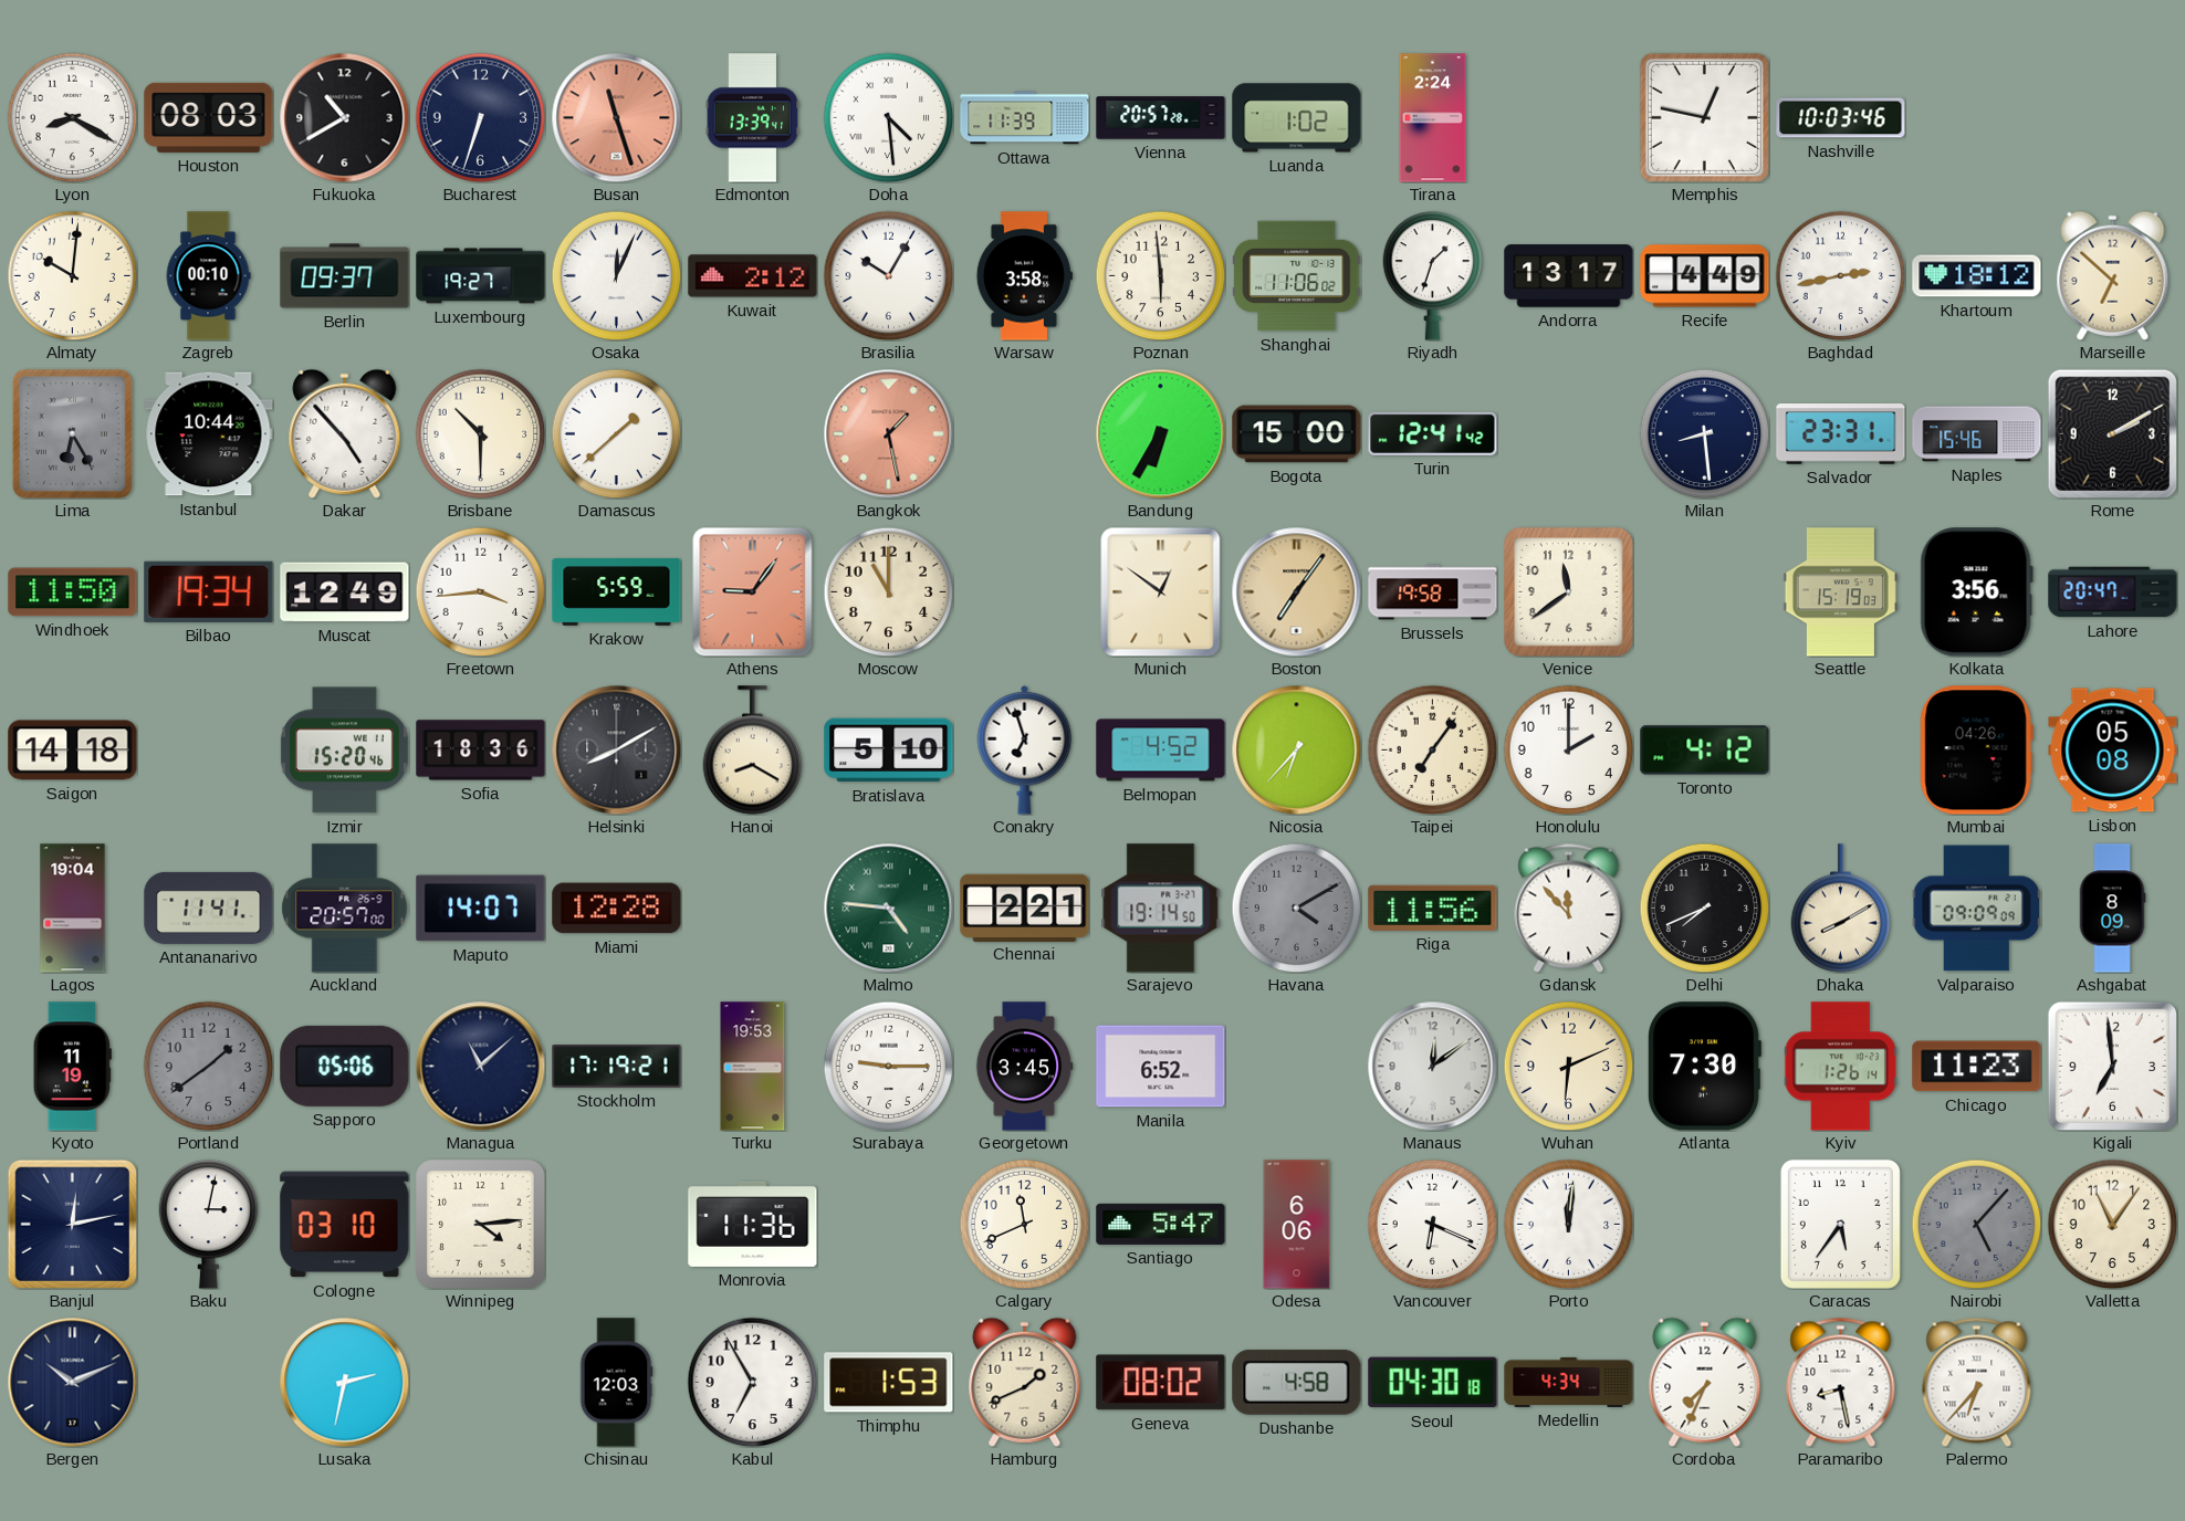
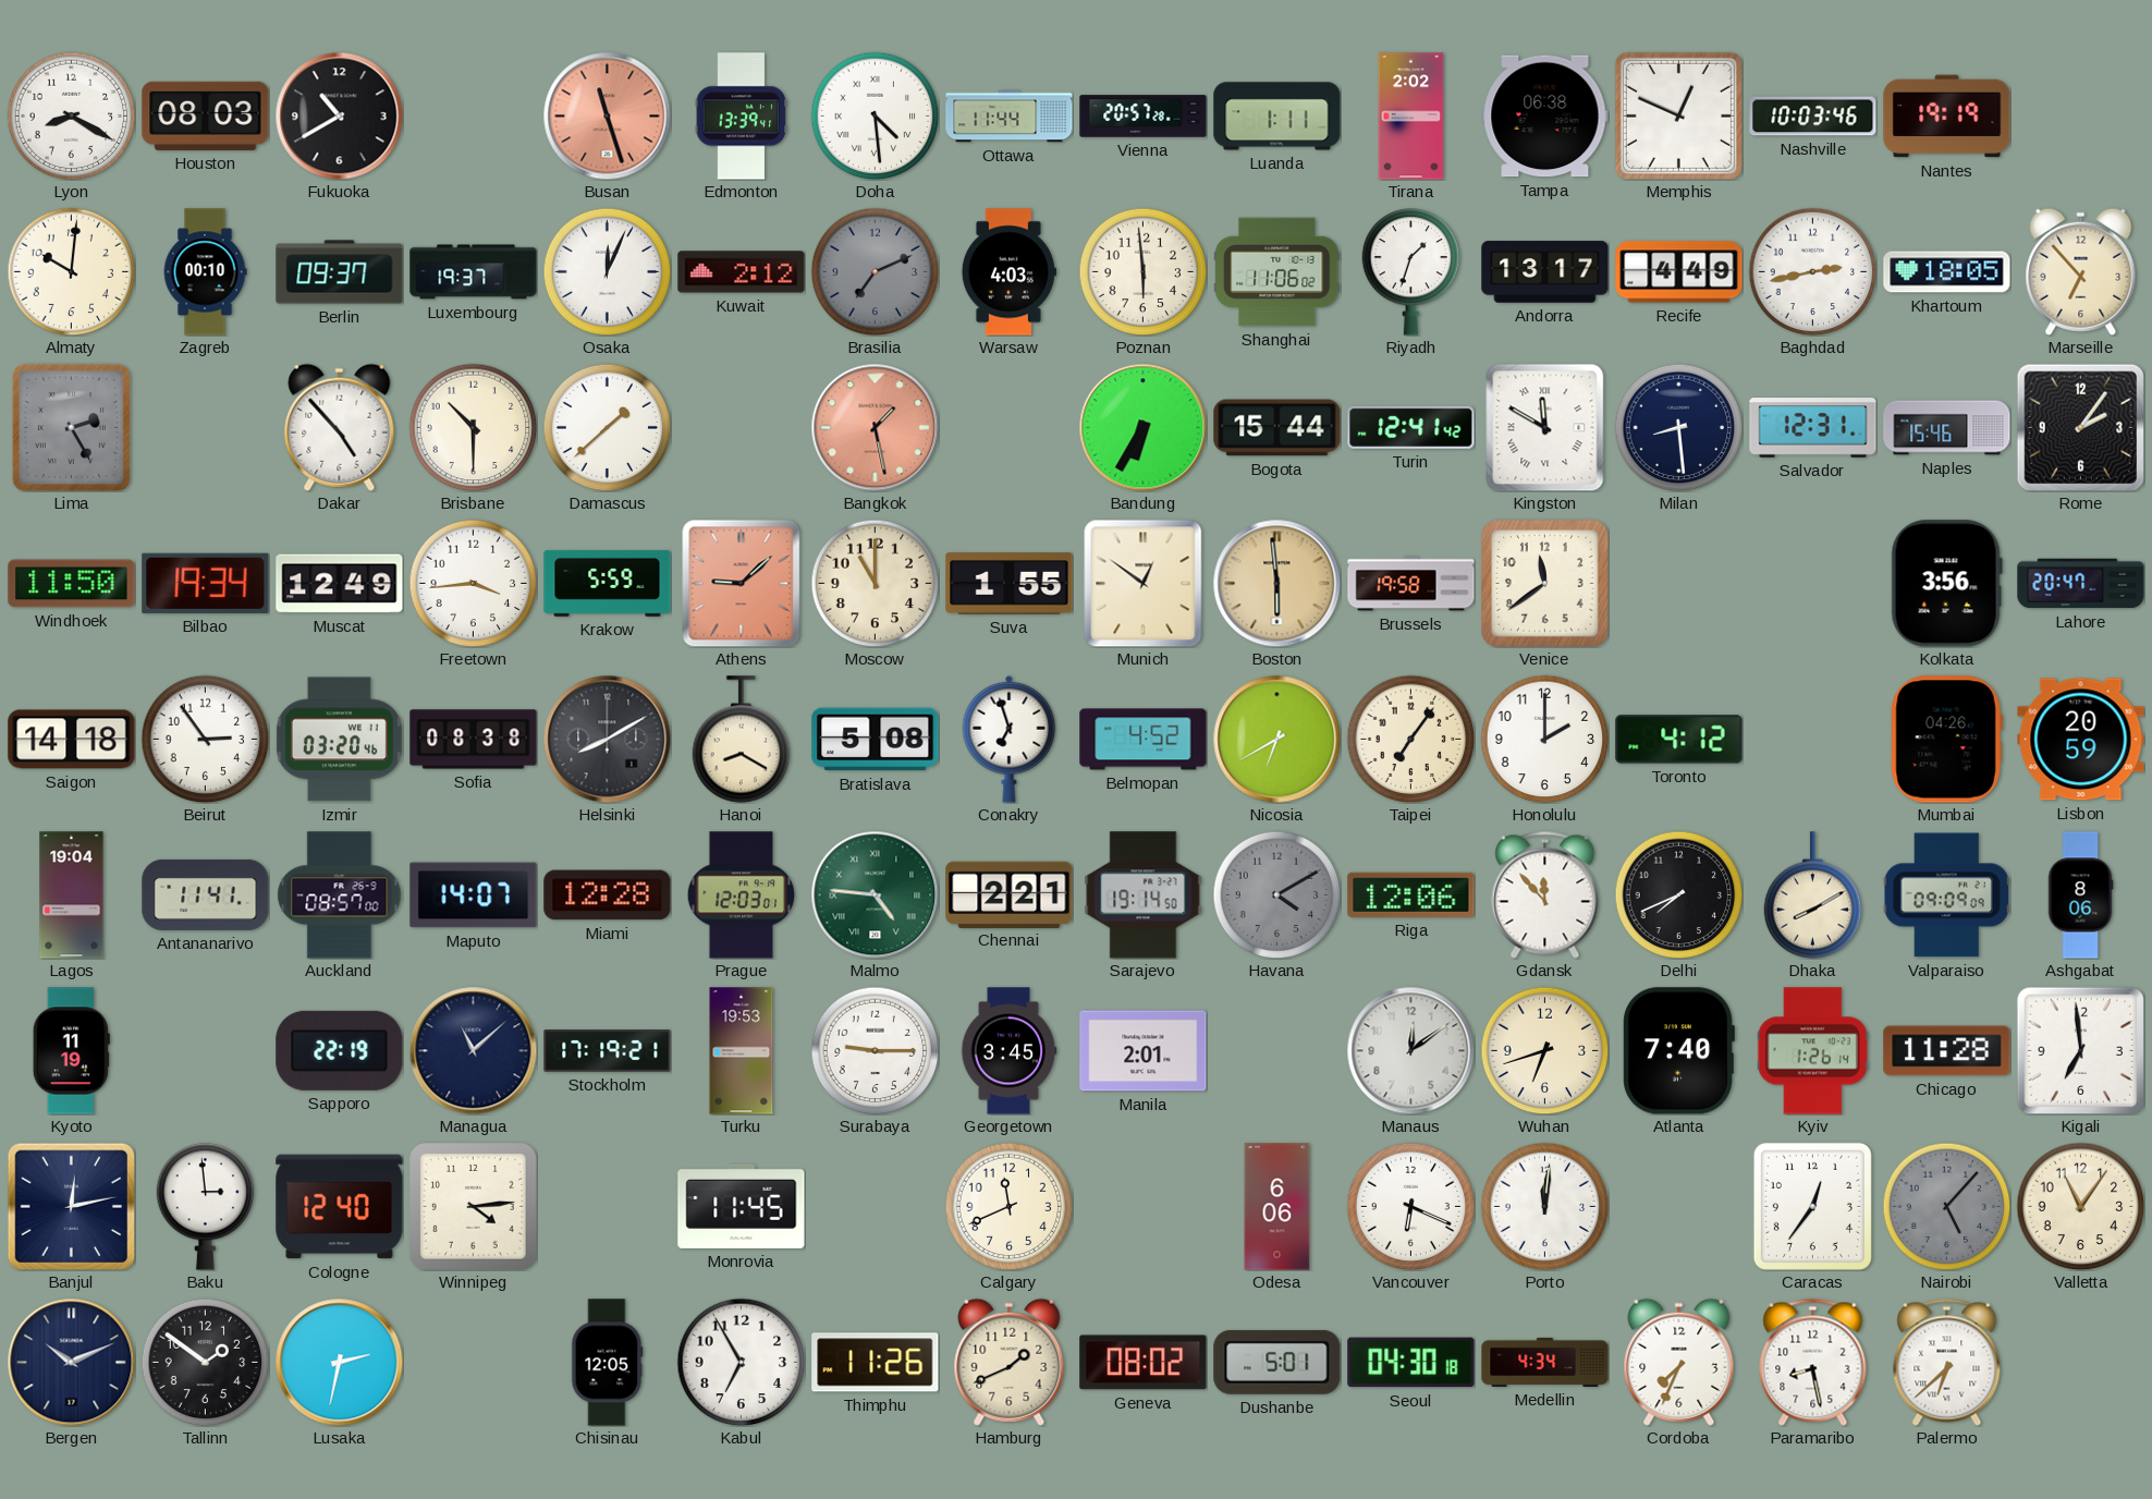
Bucharest: 6:33 -> none (480, 117)
Ottawa: 11:39 -> 11:44 (1010, 117)
Luanda: 1:02 -> 1:11 (1277, 117)
Tirana: 2:24 -> 2:02 (1411, 117)
Tampa: none -> 06:38 (1545, 117)
Memphis: 12:47 -> 12:49 (1678, 115)
Nantes: none -> 19:19 (1947, 117)
Luxembourg: 19:27 -> 19:37 (474, 272)
Brasilia: 10:05 -> 7:11 (875, 271)
Brasilia dial: white -> grey (875, 271)
Warsaw: 3:58 -> 4:03 (1008, 272)
Khartoum: 18:12 -> 18:05 (1947, 272)
Marseille: 6:52 -> 6:53 (2081, 271)
Lima: 6:25 -> 2:25 (71, 427)
Istanbul: 10:44 -> none (209, 434)
Bogota: 15:00 -> 15:44 (1277, 428)
Kingston: none -> 11:50 (1545, 427)
Salvador: 23:31 -> 12:31 (1813, 428)
Rome: 2:10 -> 2:06 (2080, 427)
Athens: 9:06 -> 9:08 (742, 583)
Suva: none -> 1:55 (1010, 584)
Boston: 7:06 -> 5:59 (1276, 583)
Seattle: 15:19 -> none (1840, 592)
Beirut: none -> 2:54 (205, 739)
Izmir: 15:20 -> 03:20 (339, 740)
Sofia: 18:36 -> 08:38 (474, 740)
Bratislava: 5:10 -> 5:08 (876, 740)
Nicosia: 6:37 -> 6:40 (1276, 739)
Lisbon: 05:08 -> 20:59 (2081, 740)
Auckland: 20:57 -> 08:57 (340, 895)
Prague: none -> 12:03 (742, 895)
Riga: 11:56 -> 12:06 (1411, 894)
Ashgabat: 8:09 -> 8:06 (2080, 895)
Portland: 1:39 -> none (208, 1066)
Sapporo: 05:06 -> 22:19 (340, 1050)
Manila: 6:52 -> 2:01 (1144, 1051)
Wuhan: 6:11 -> 6:42 (1544, 1050)
Atlanta: 7:30 -> 7:40 (1678, 1051)
Chicago: 11:23 -> 11:28 (1947, 1051)
Baku: 3:02 -> 2:59 (206, 1207)
Cologne: 03:10 -> 12:40 (340, 1207)
Monrovia: 11:36 -> 11:45 (742, 1206)
Santiago: 5:47 -> none (1161, 1224)
Caracas: 5:36 -> 12:36 (1812, 1206)
Tallinn: none -> 1:51 (205, 1362)
Chisinau: 12:03 -> 12:05 (608, 1363)
Thimphu: 1:53 -> 11:26 (876, 1363)
Dushanbe: 4:58 -> 5:01 (1277, 1362)
Palermo: 6:37 -> 6:38 (1947, 1362)
